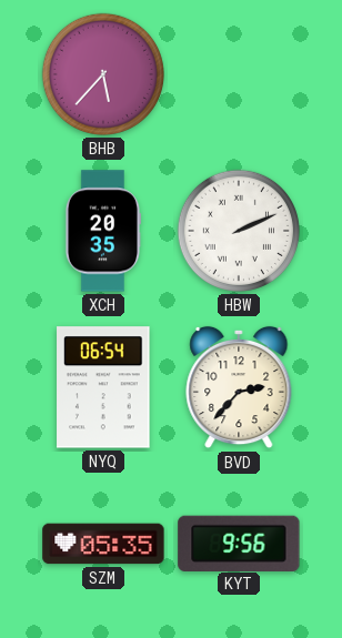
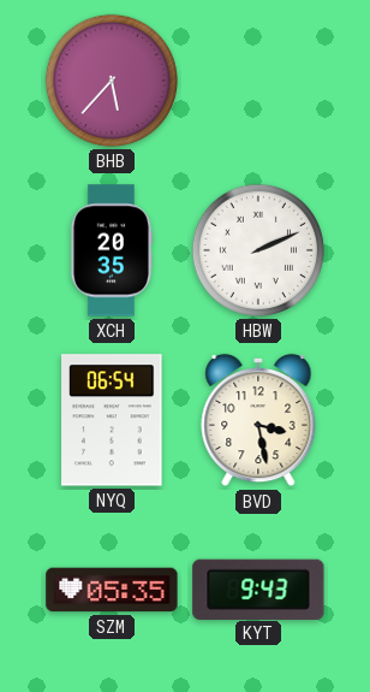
BVD: 2:37 -> 3:28 (258, 420)
KYT: 9:56 -> 9:43 (258, 589)
